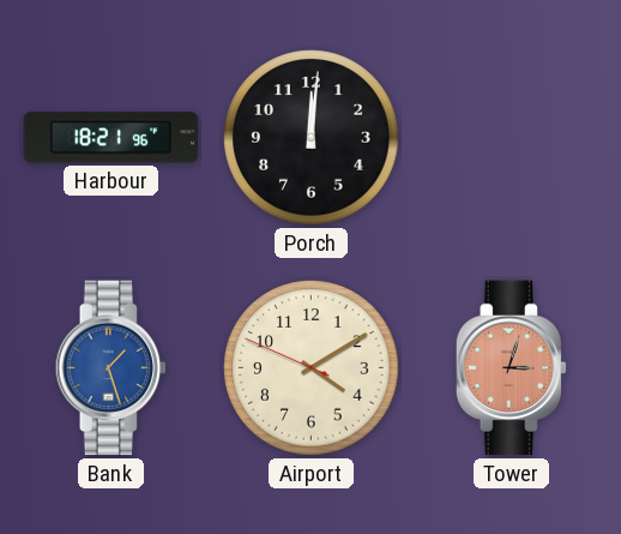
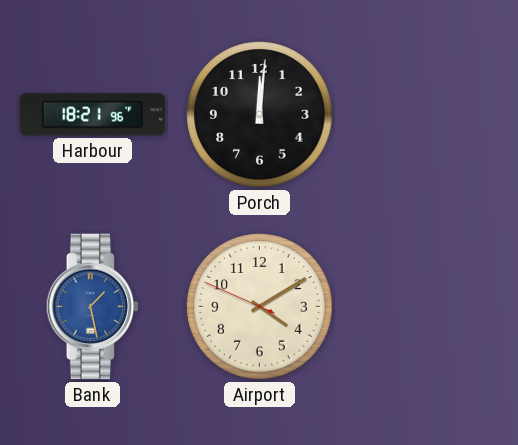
Bank: 1:27 -> 1:28 (93, 307)
Tower: 3:03 -> none (512, 368)
